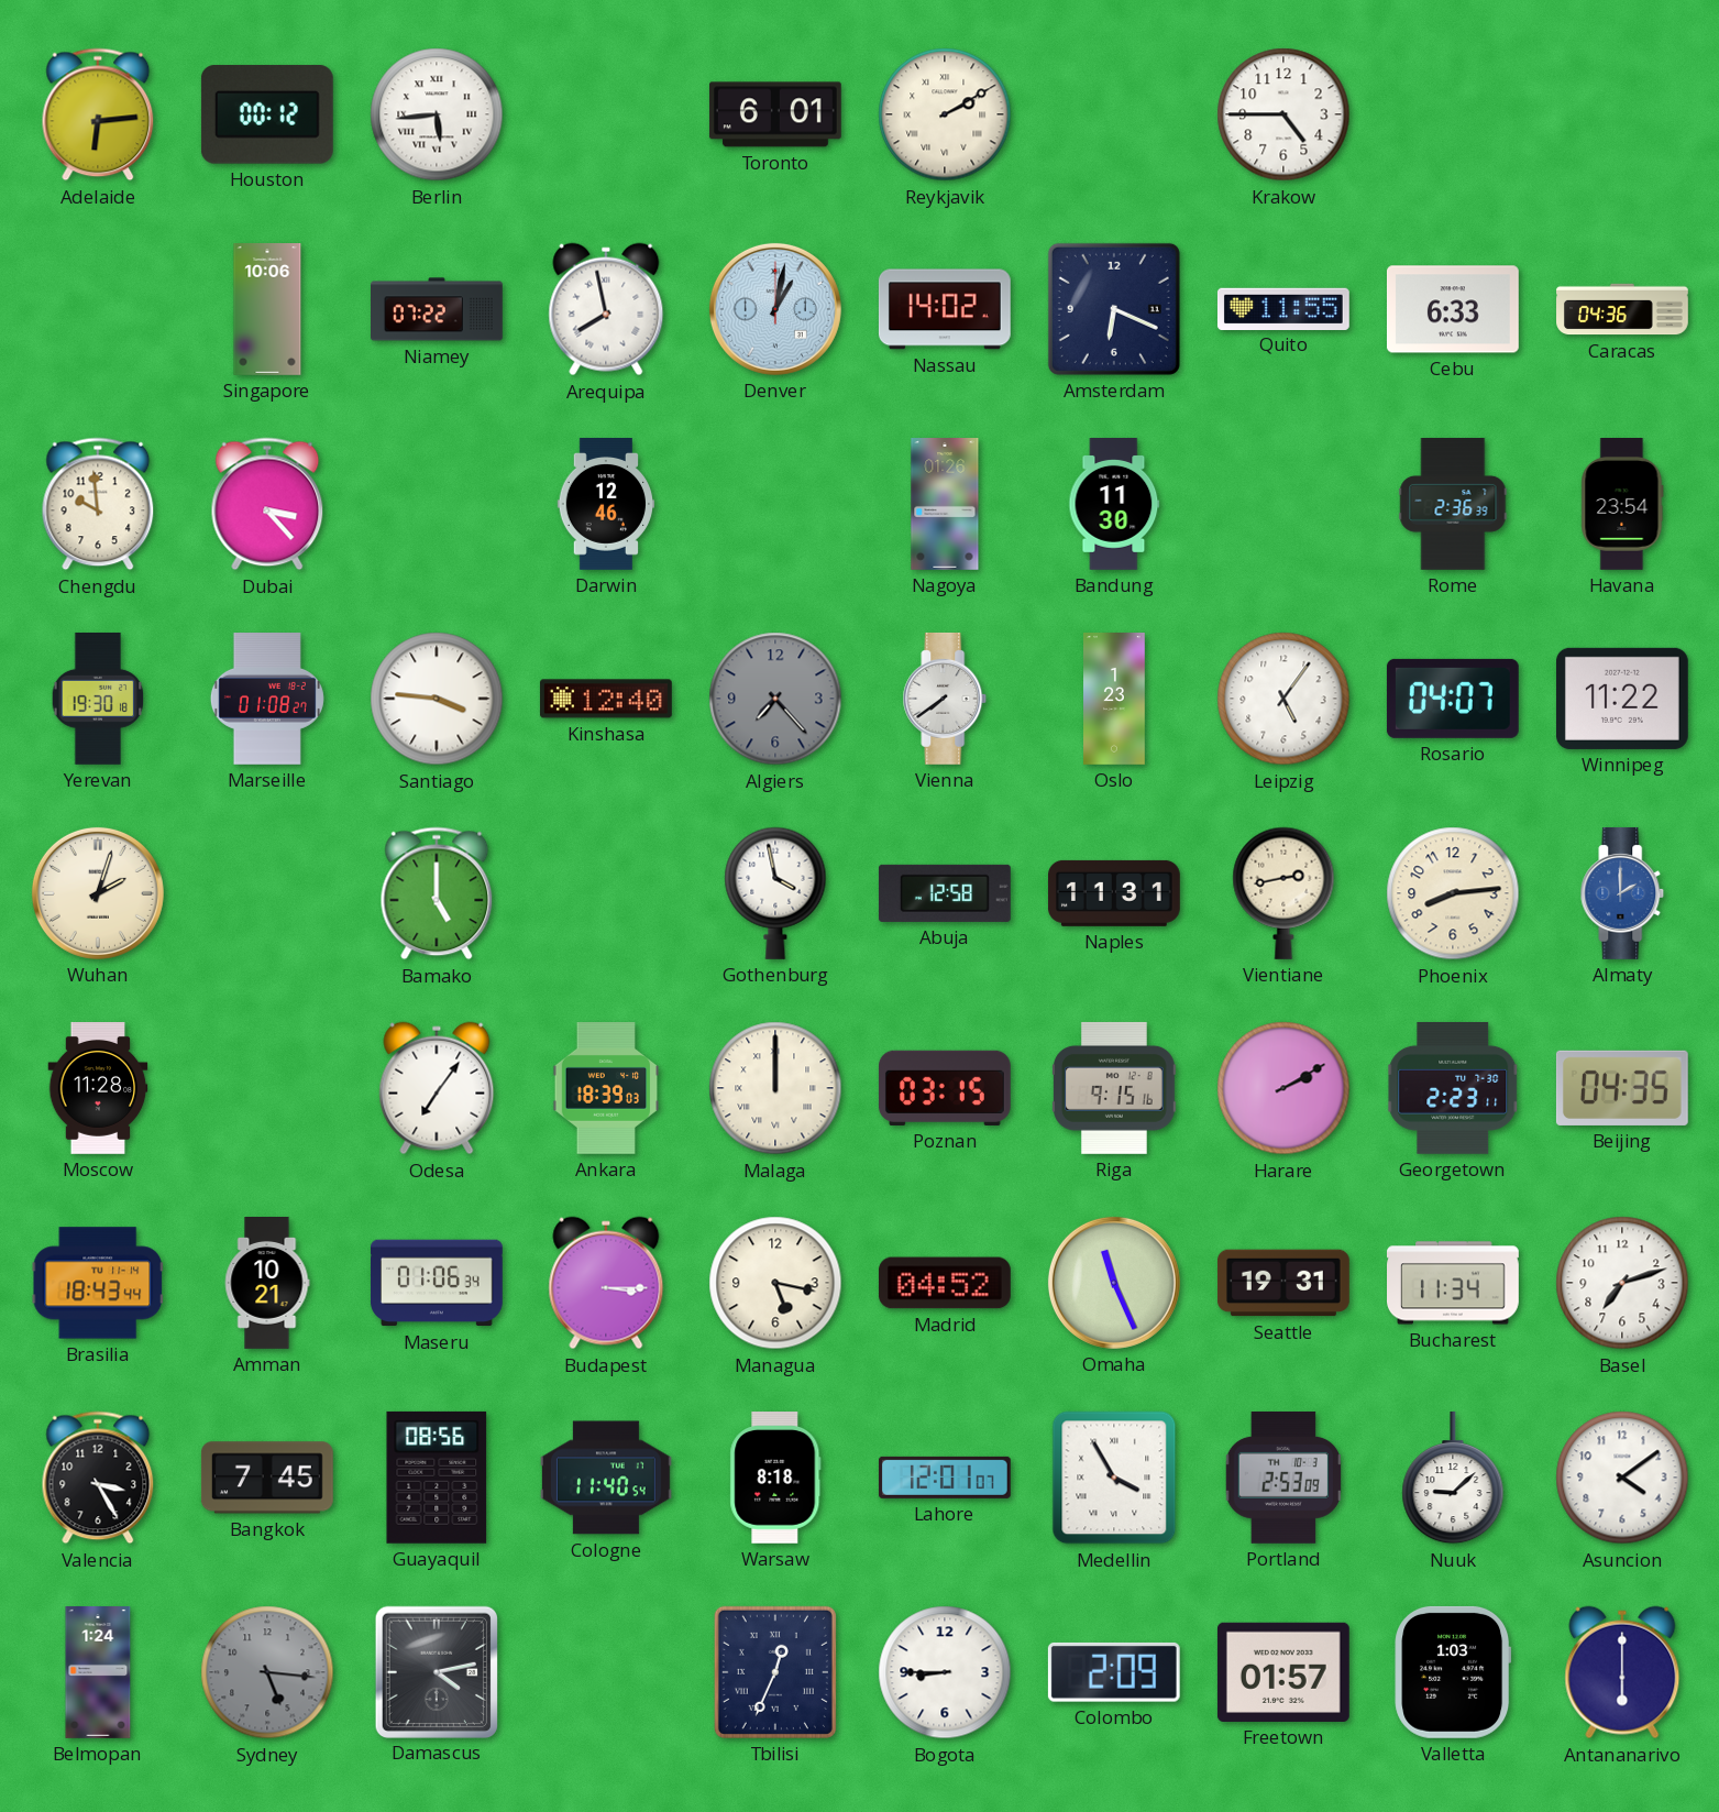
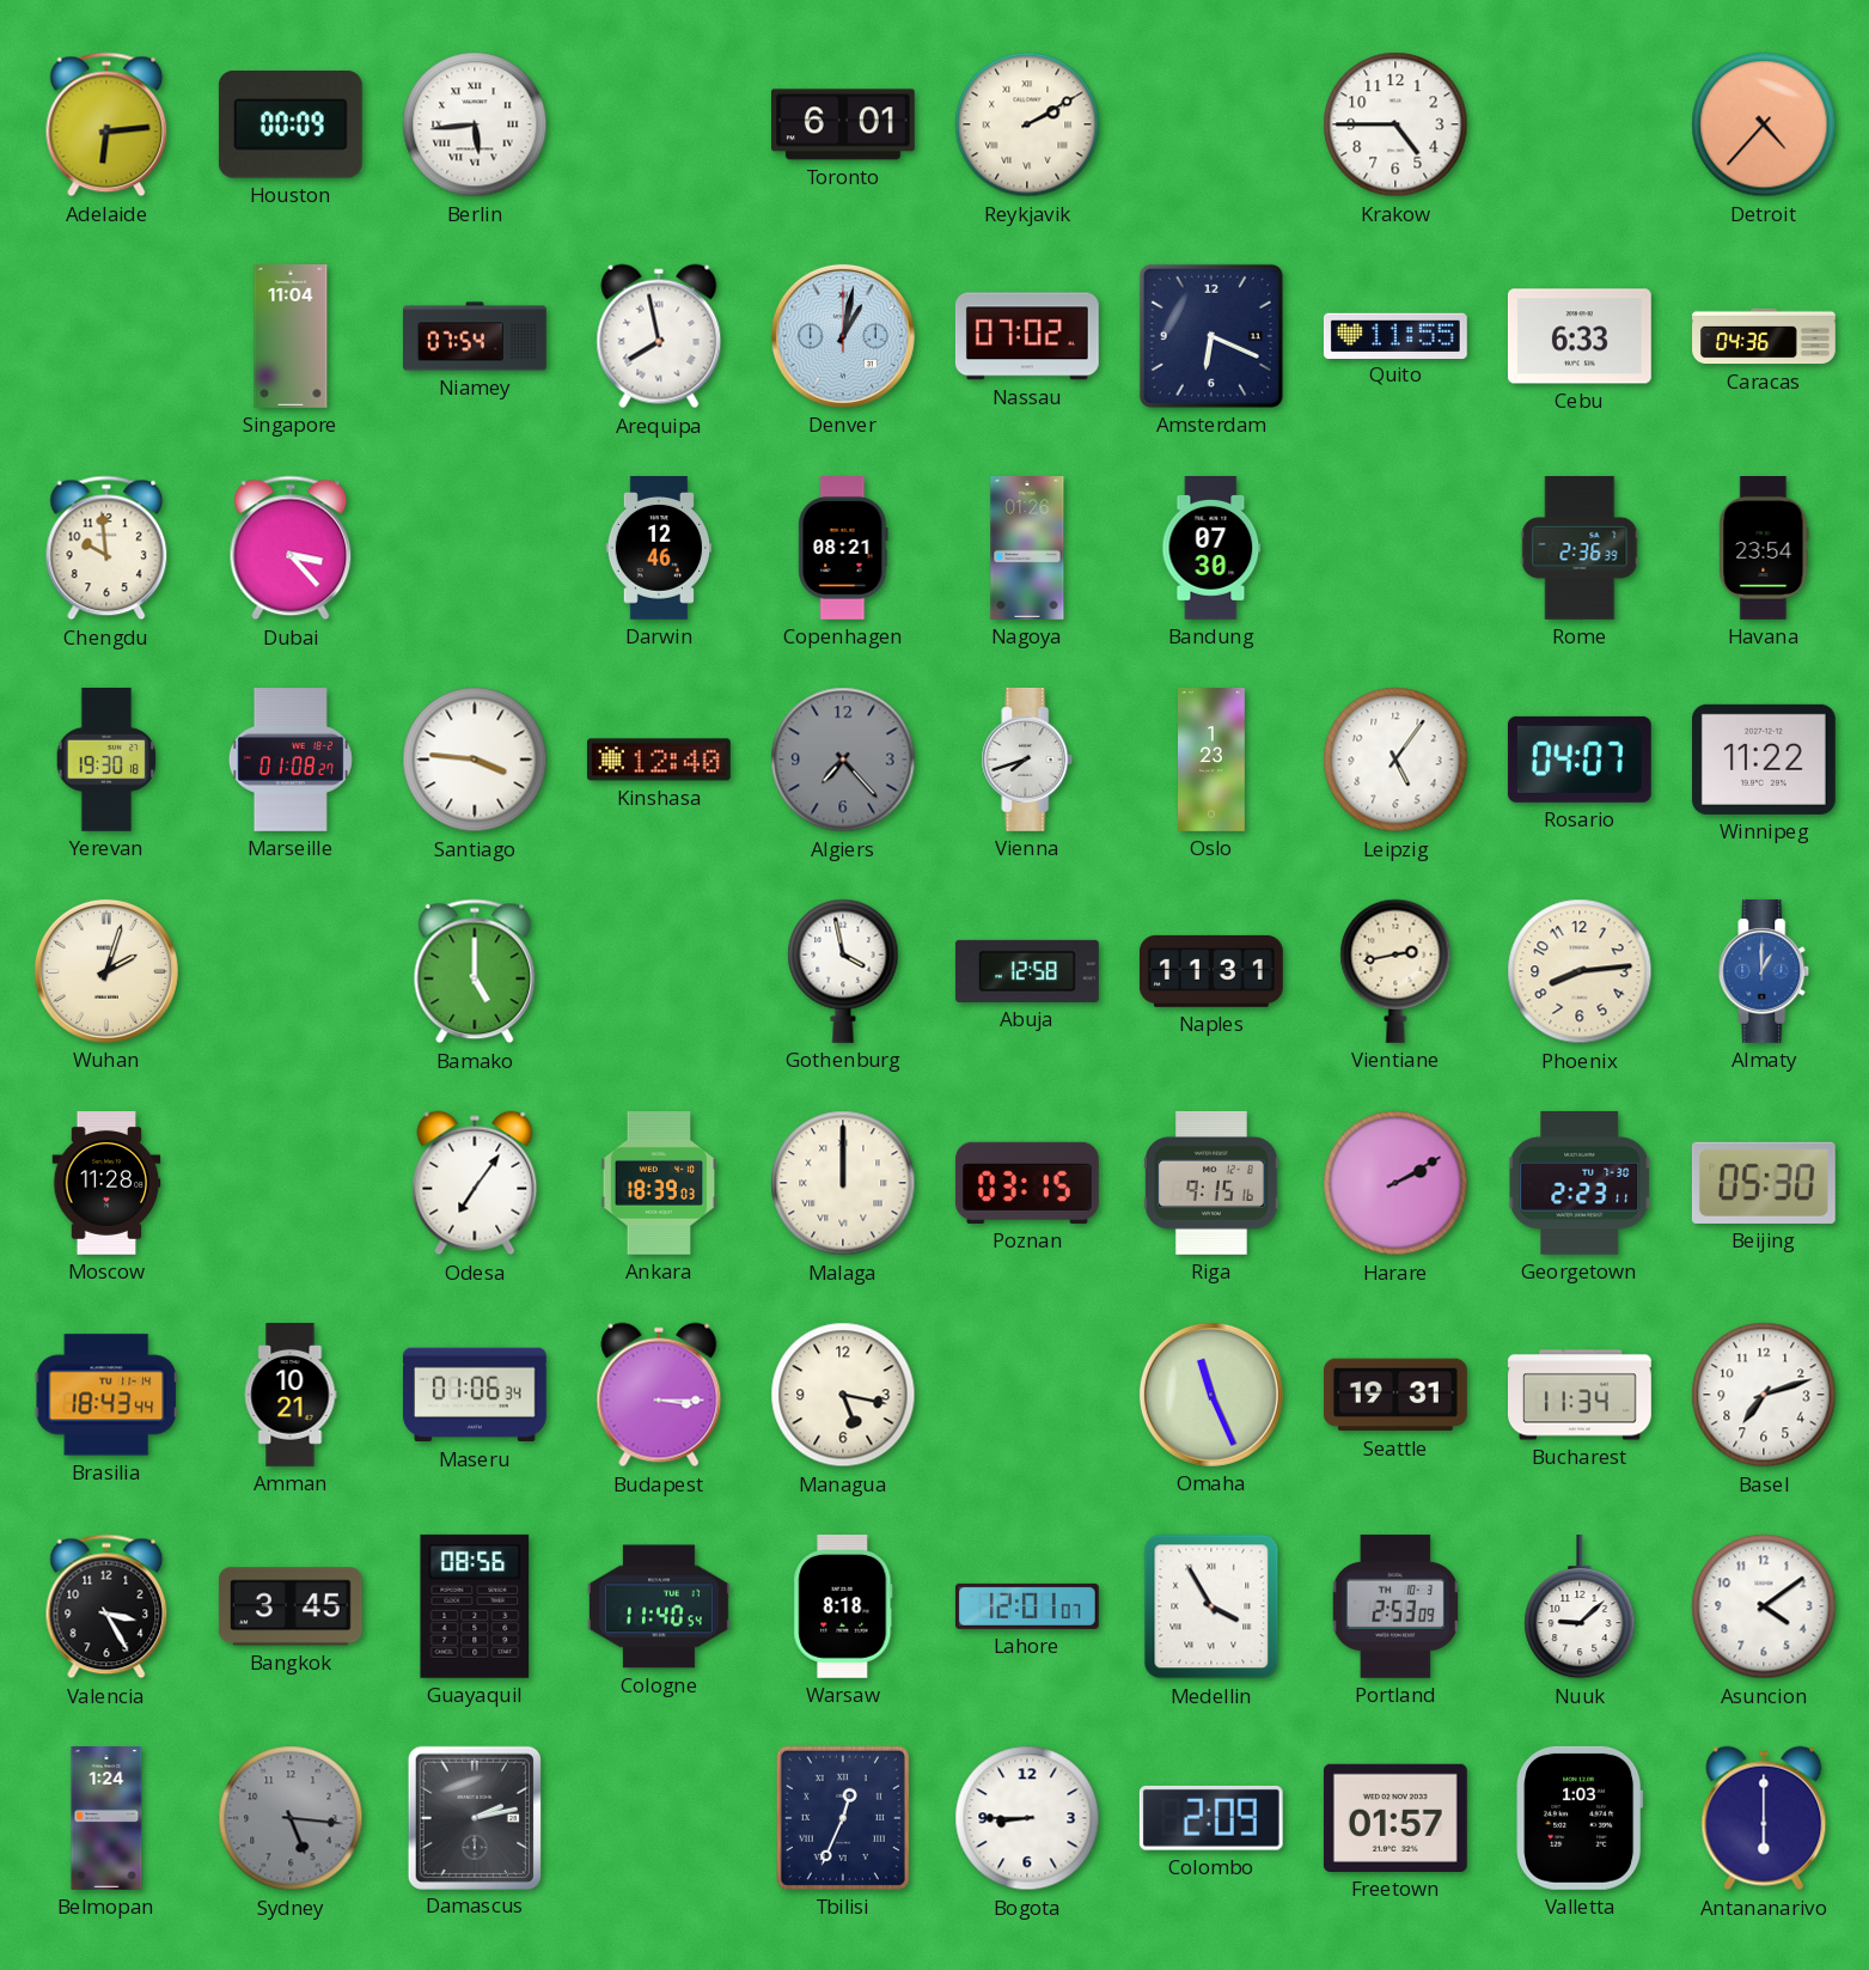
Houston: 00:12 -> 00:09 (291, 124)
Detroit: none -> 4:37 (1764, 124)
Singapore: 10:06 -> 11:04 (291, 337)
Niamey: 07:22 -> 07:54 (476, 336)
Nassau: 14:02 -> 07:02 (1027, 336)
Copenhagen: none -> 08:21 (843, 549)
Bandung: 11:30 -> 07:30 (1211, 549)
Vienna: 7:39 -> 7:42 (1027, 760)
Almaty: 2:00 -> 1:00 (1764, 971)
Beijing: 04:35 -> 05:30 (1764, 1183)
Madrid: 04:52 -> none (945, 1283)
Bangkok: 7:45 -> 3:45 (291, 1606)
Damascus: 4:13 -> 2:13 (475, 1817)
